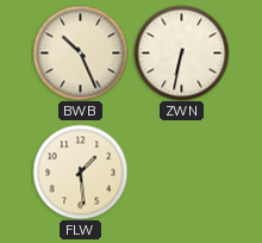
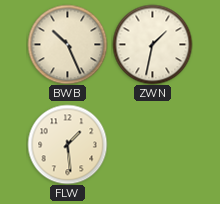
ZWN: 6:32 -> 1:32 (152, 44)
